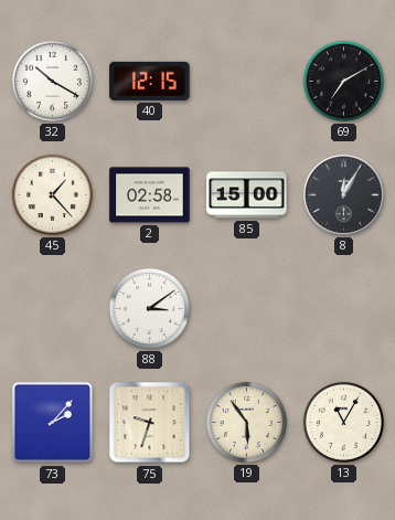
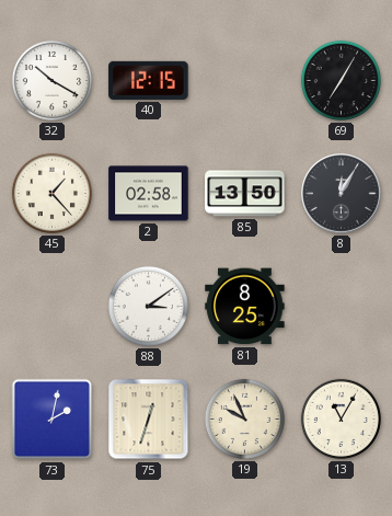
69: 7:10 -> 7:05 (341, 80)
85: 15:00 -> 13:50 (245, 194)
81: none -> 8:25 (245, 307)
73: 2:07 -> 2:02 (53, 420)
75: 9:33 -> 12:33 (149, 420)
19: 5:54 -> 9:56 (244, 418)
